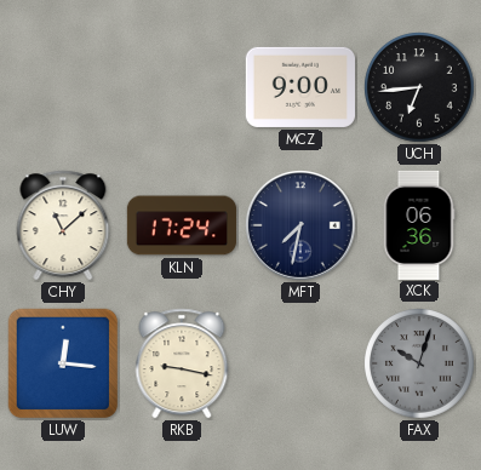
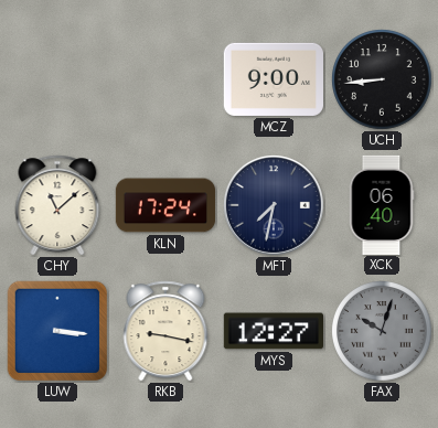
UCH: 6:44 -> 8:44 (383, 81)
XCK: 06:36 -> 06:40 (382, 204)
LUW: 12:16 -> 3:16 (57, 331)
MYS: none -> 12:27 (273, 331)
